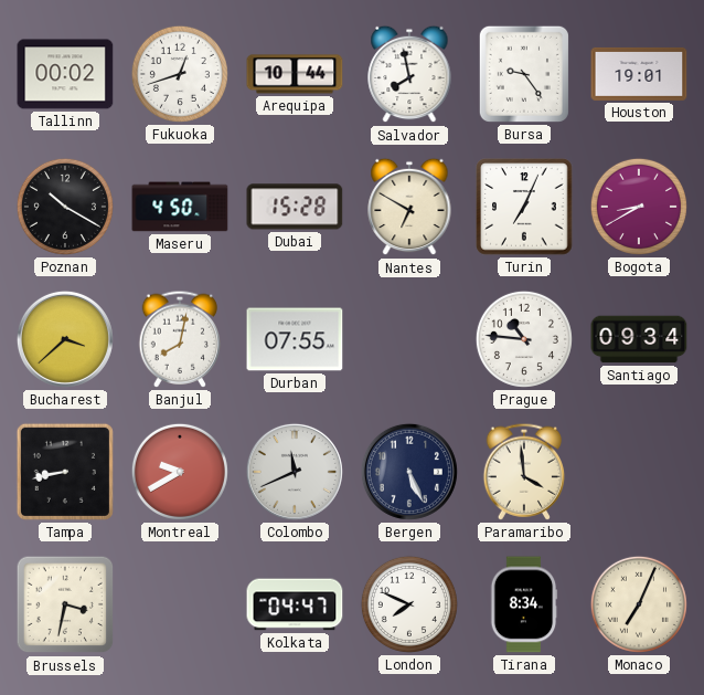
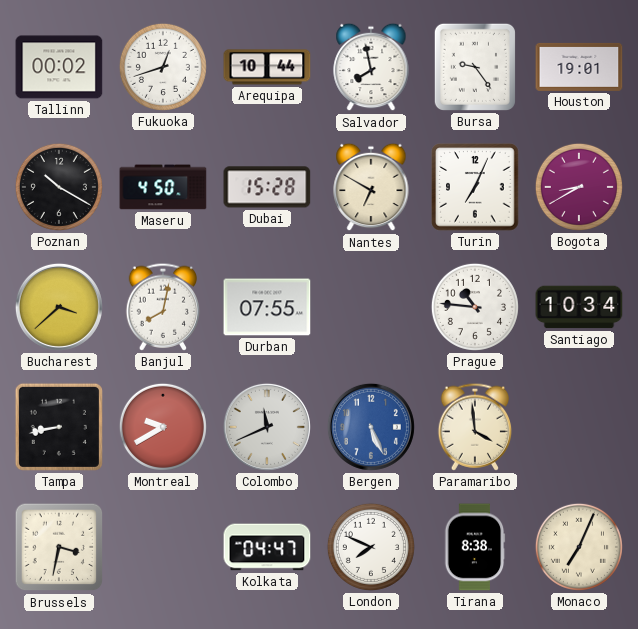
Santiago: 09:34 -> 10:34 (579, 307)
Bergen dial: navy -> blue (371, 427)
Tirana: 8:34 -> 8:38 (475, 547)
